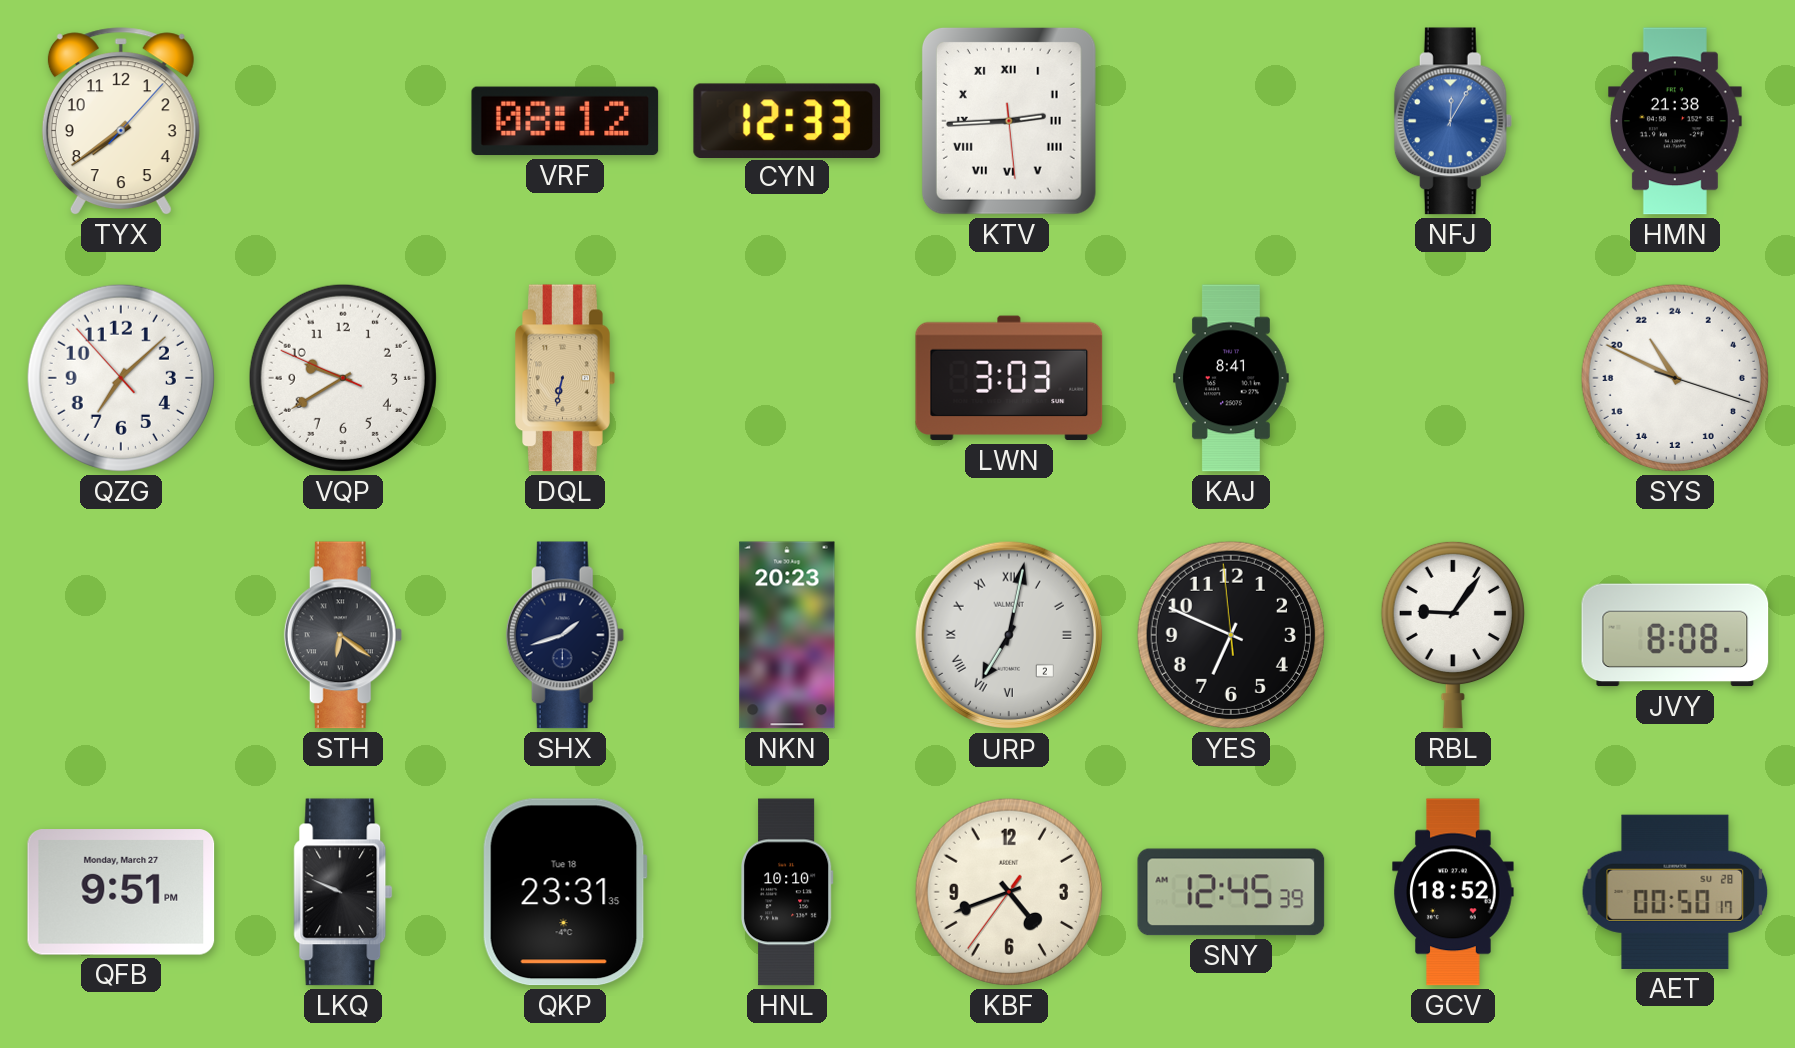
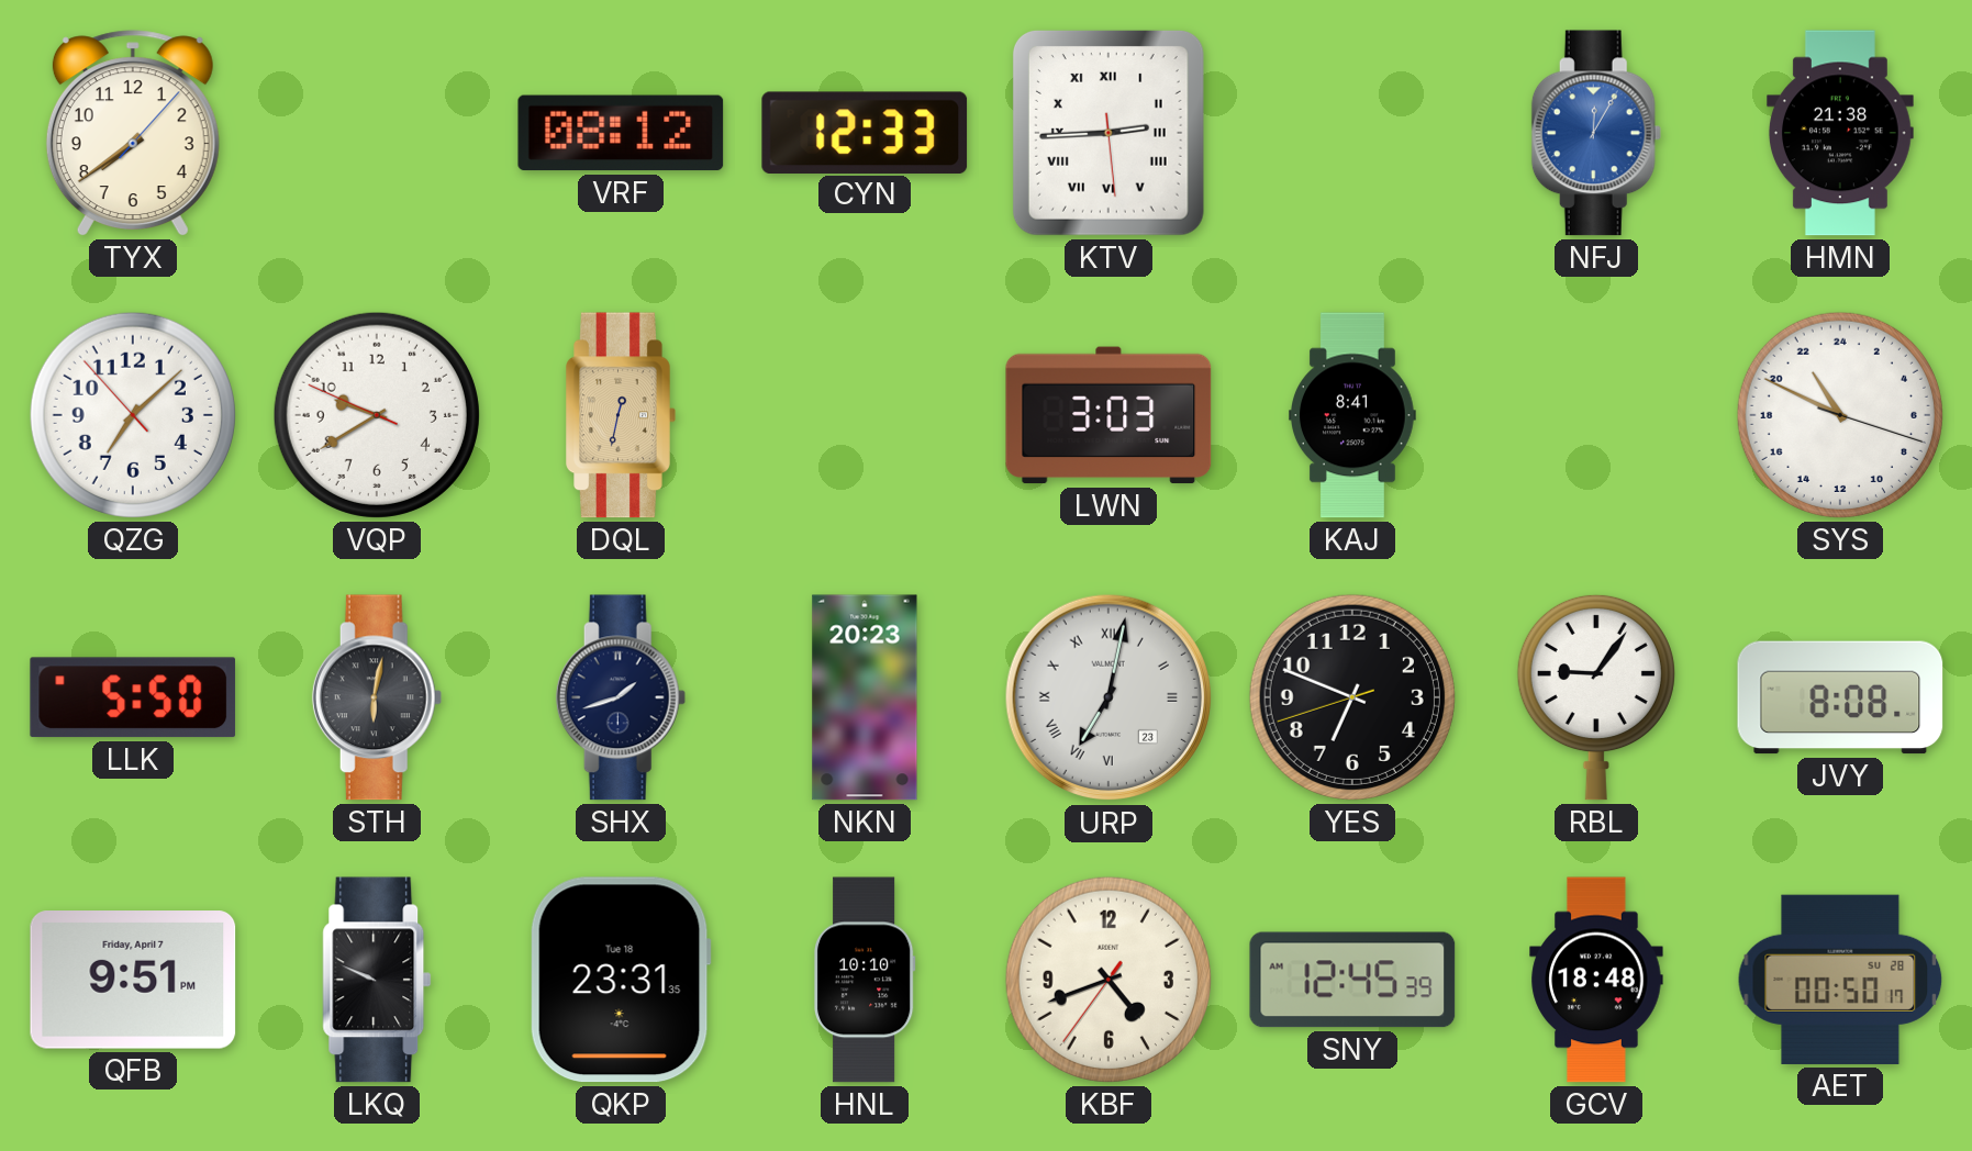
DQL: 6:32 -> 12:32 (621, 415)
LLK: none -> 5:50 (133, 697)
STH: 6:21 -> 6:02 (377, 697)
URP date: 2 -> 23 (1108, 697)
YES: 6:48:59 -> 6:48:42 (1352, 697)
QFB date: Monday, March 27 -> Friday, April 7 (133, 980)
GCV: 18:52 -> 18:48 (1596, 980)
